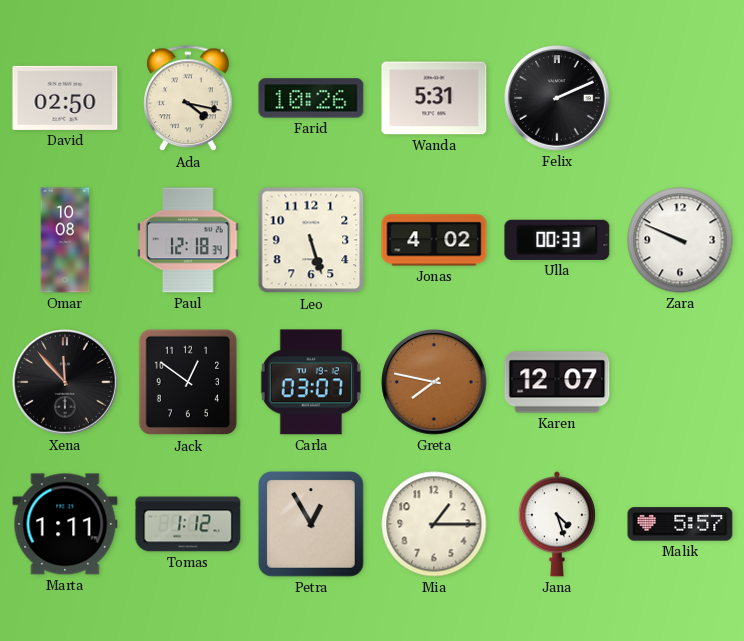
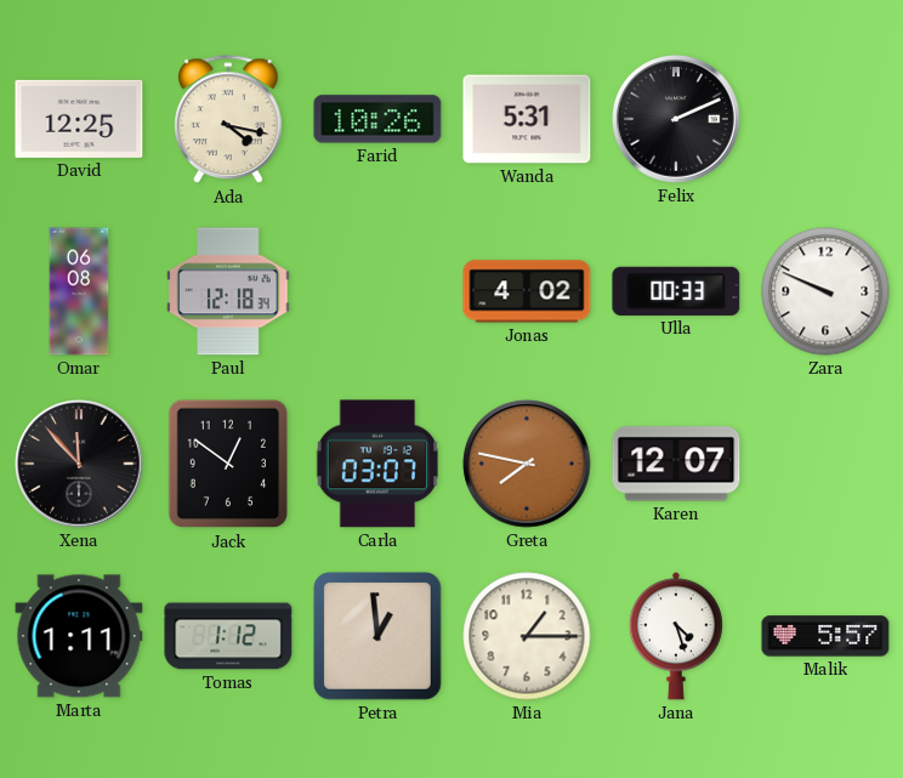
David: 02:50 -> 12:25 (79, 119)
Omar: 10:08 -> 06:08 (79, 291)
Leo: 5:27 -> none (311, 240)
Petra: 12:55 -> 12:59 (379, 637)
